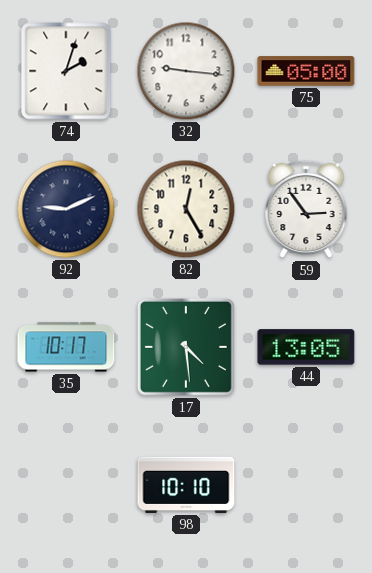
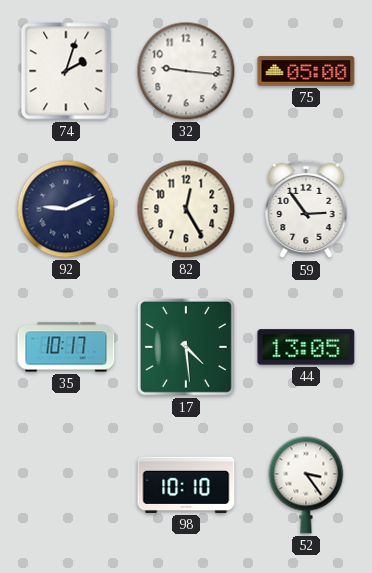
52: none -> 3:24 (306, 485)
